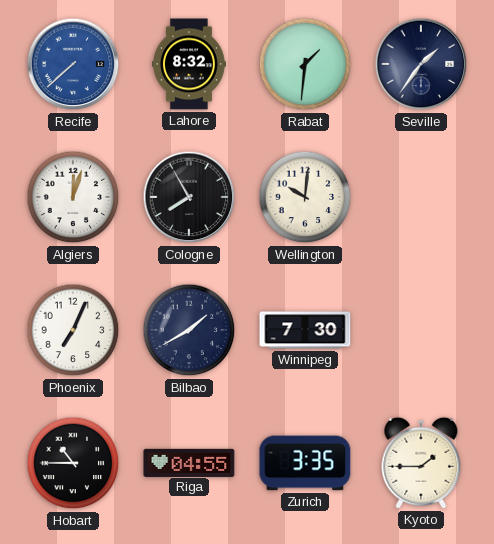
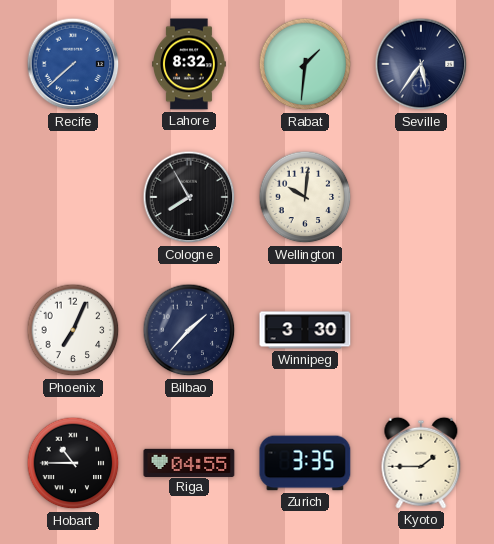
Seville: 1:36 -> 5:36 (421, 64)
Algiers: 12:03 -> none (73, 197)
Bilbao: 1:40 -> 1:37 (189, 330)
Winnipeg: 7:30 -> 3:30 (305, 330)
